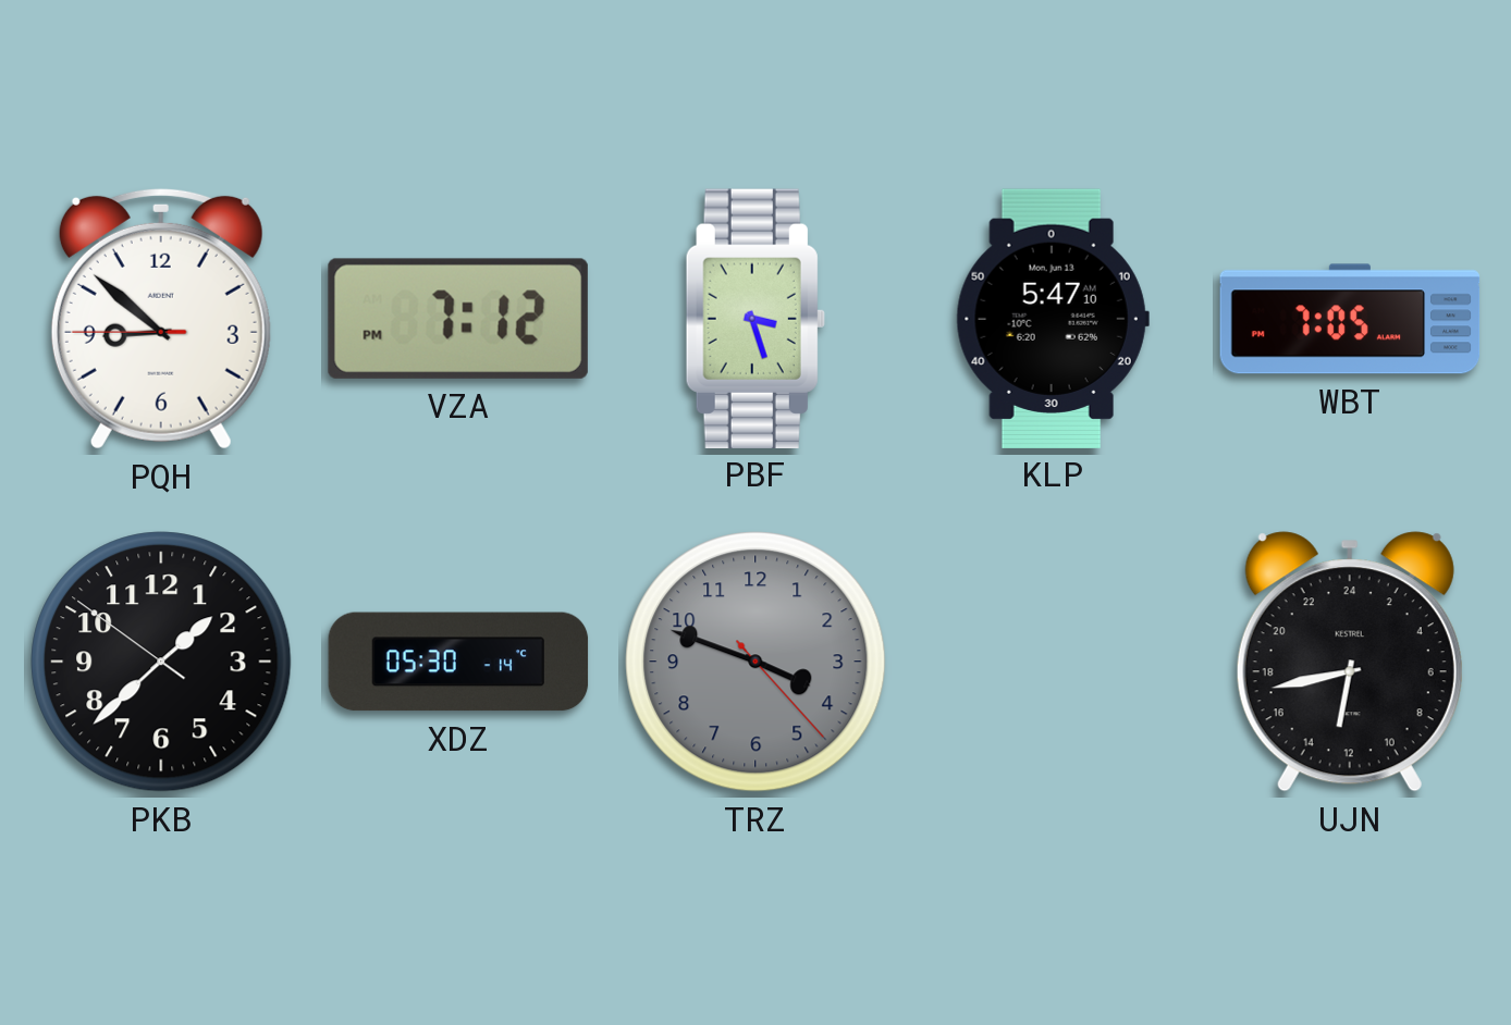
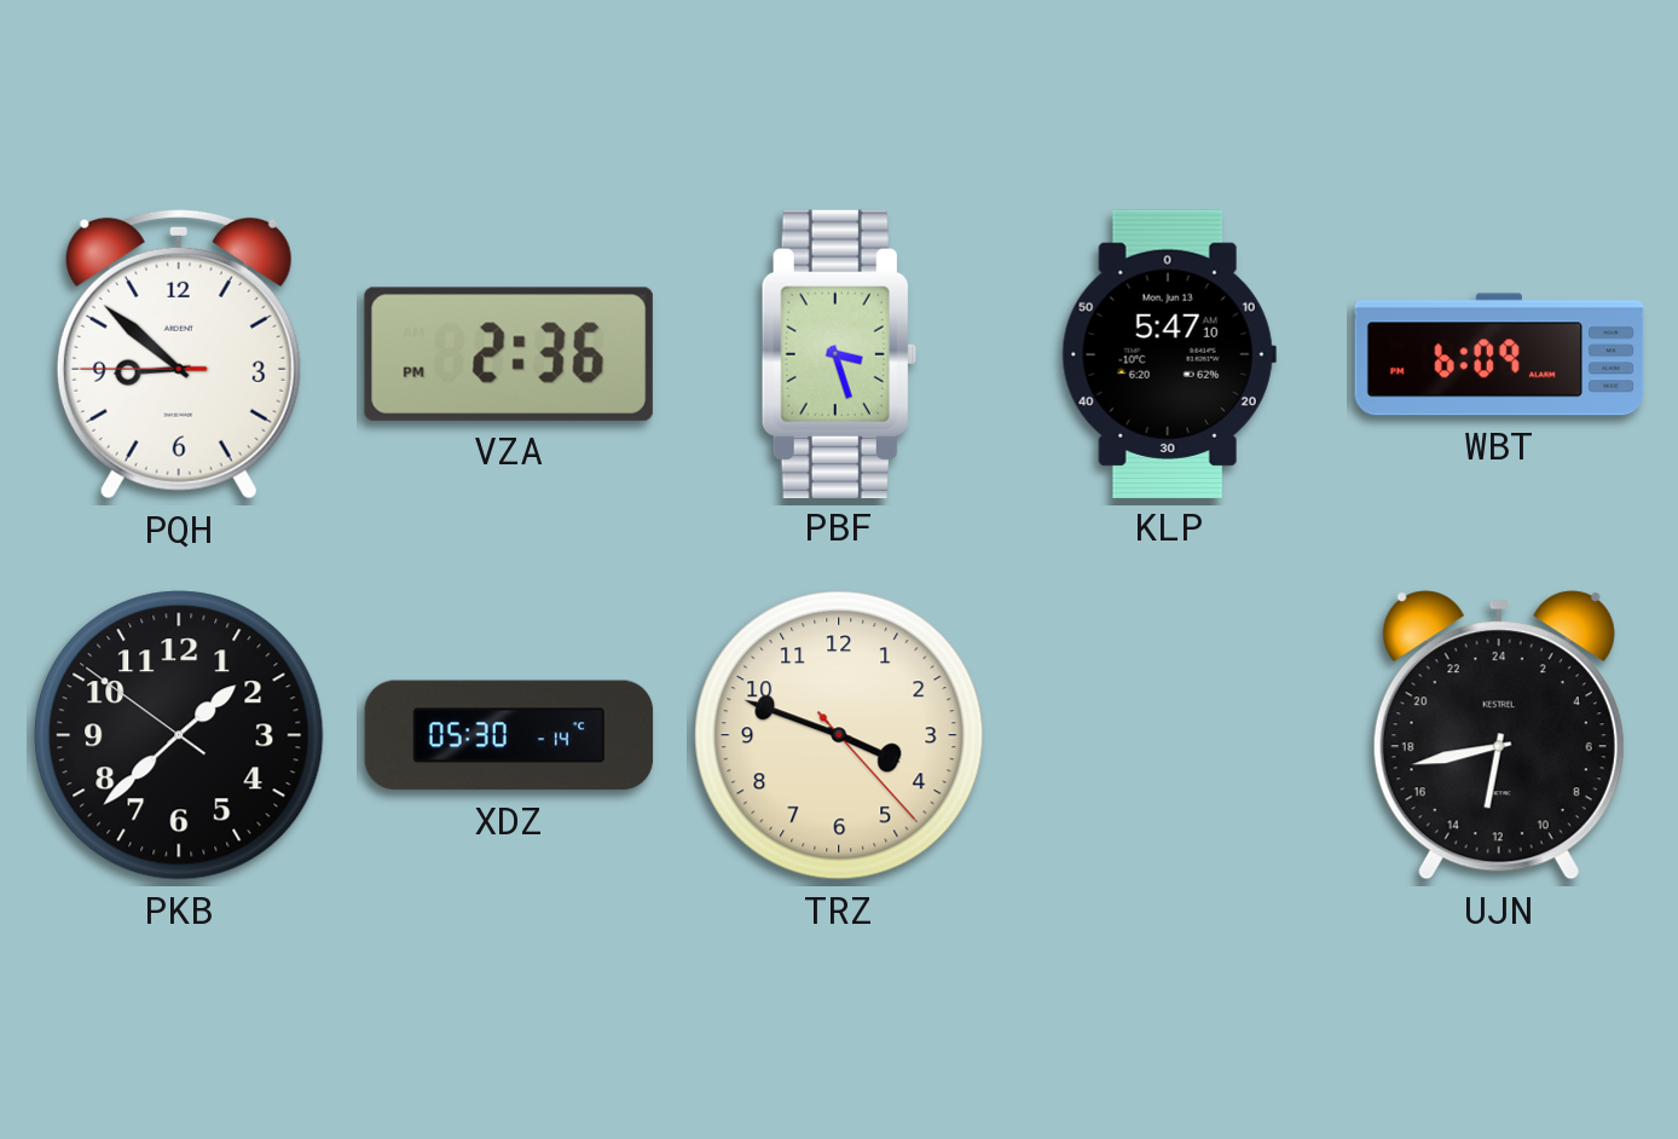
VZA: 7:12 -> 2:36 (509, 354)
WBT: 7:05 -> 6:09 (1499, 354)
TRZ dial: grey -> cream (839, 735)
